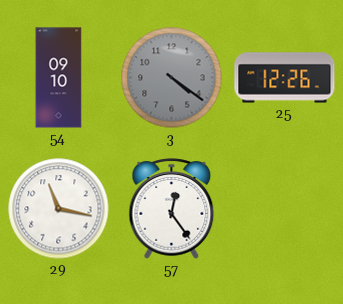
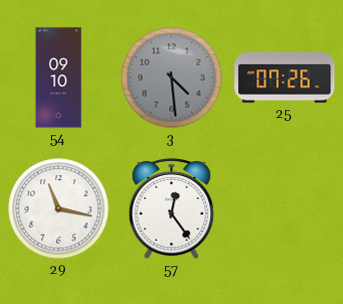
3: 4:21 -> 4:29 (172, 78)
25: 12:26 -> 07:26 (285, 78)
